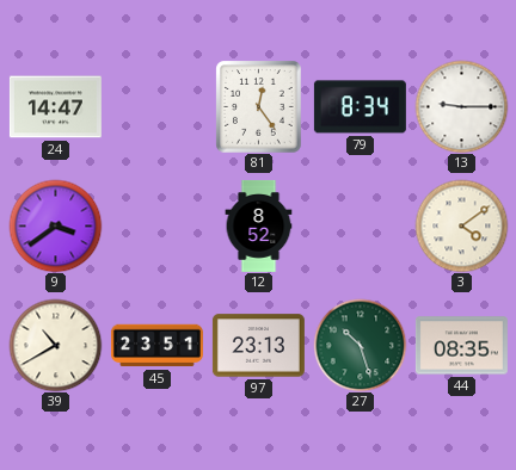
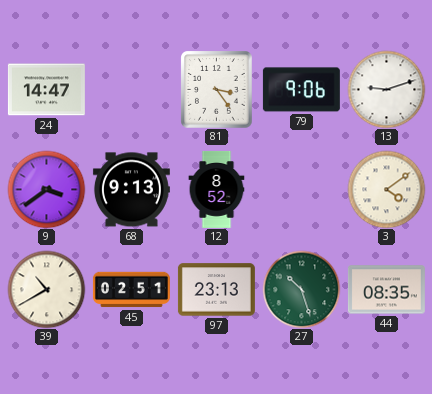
81: 12:24 -> 3:24 (217, 89)
79: 8:34 -> 9:06 (301, 90)
13: 9:15 -> 9:12 (386, 89)
68: none -> 9:13 (131, 190)
45: 23:51 -> 02:51 (131, 290)
